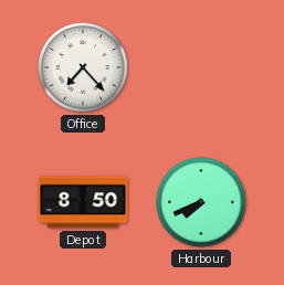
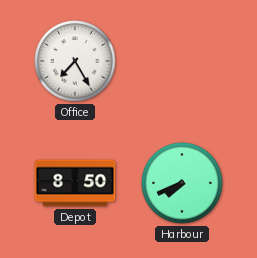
Office: 7:23 -> 7:25 (75, 61)
